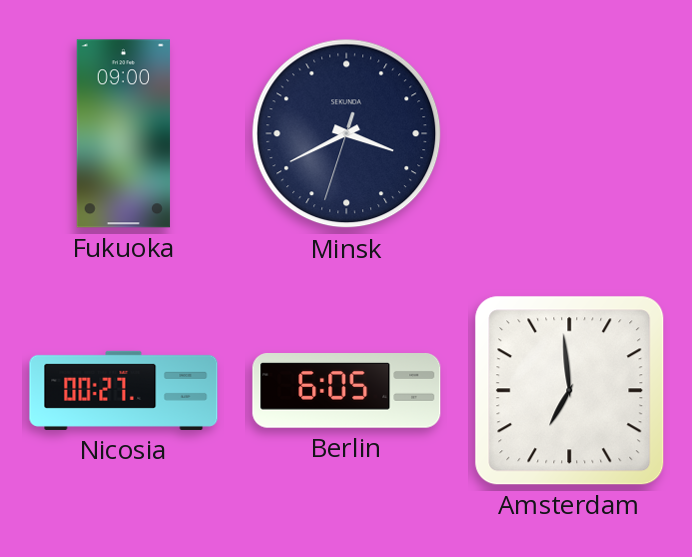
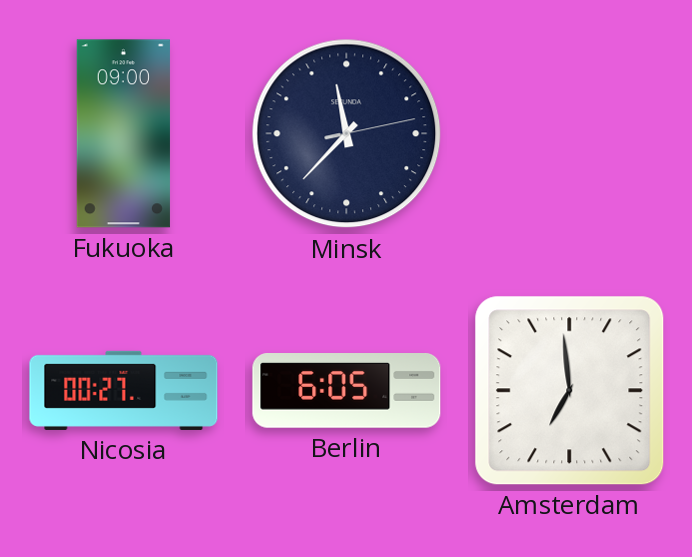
Minsk: 3:40 -> 11:37 (347, 134)
